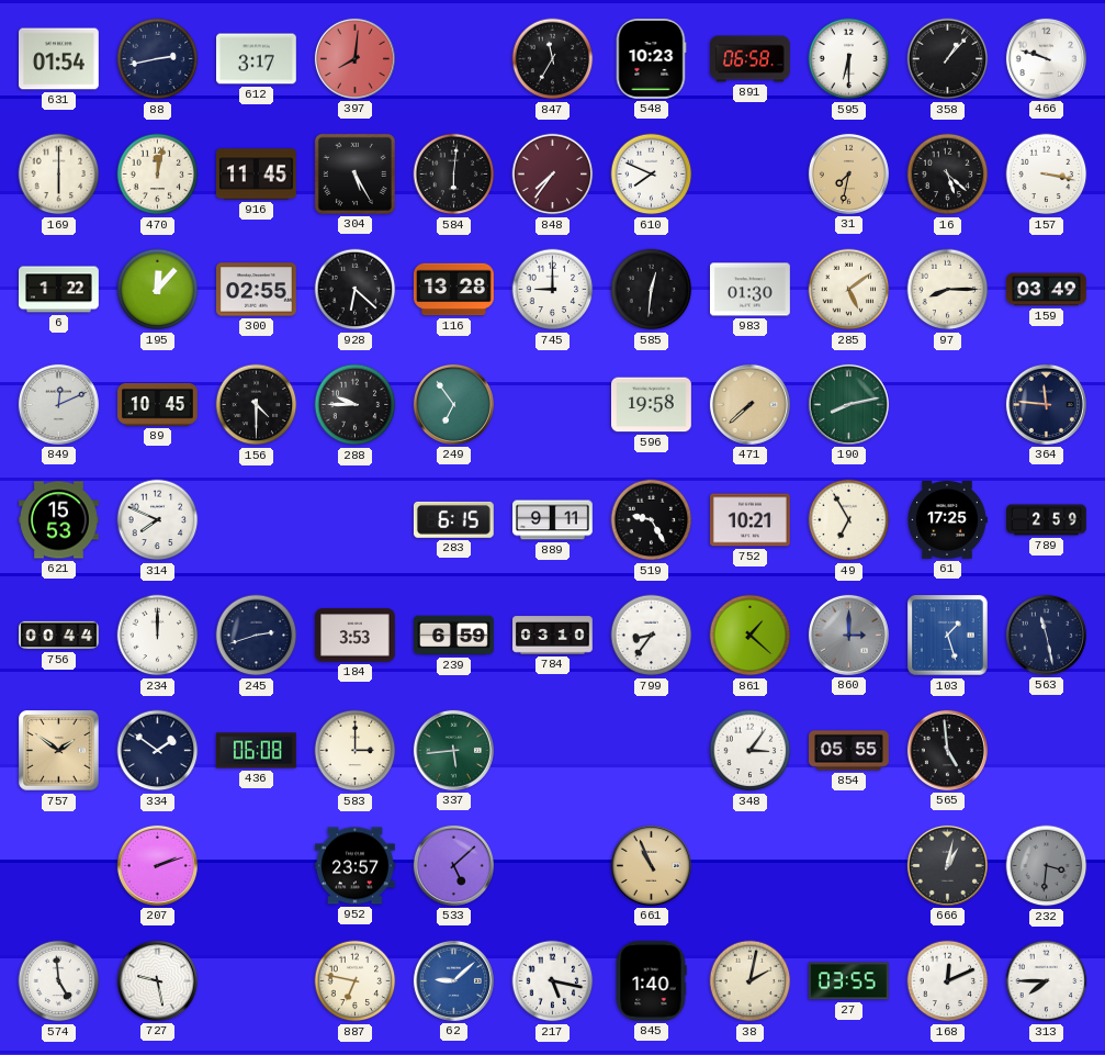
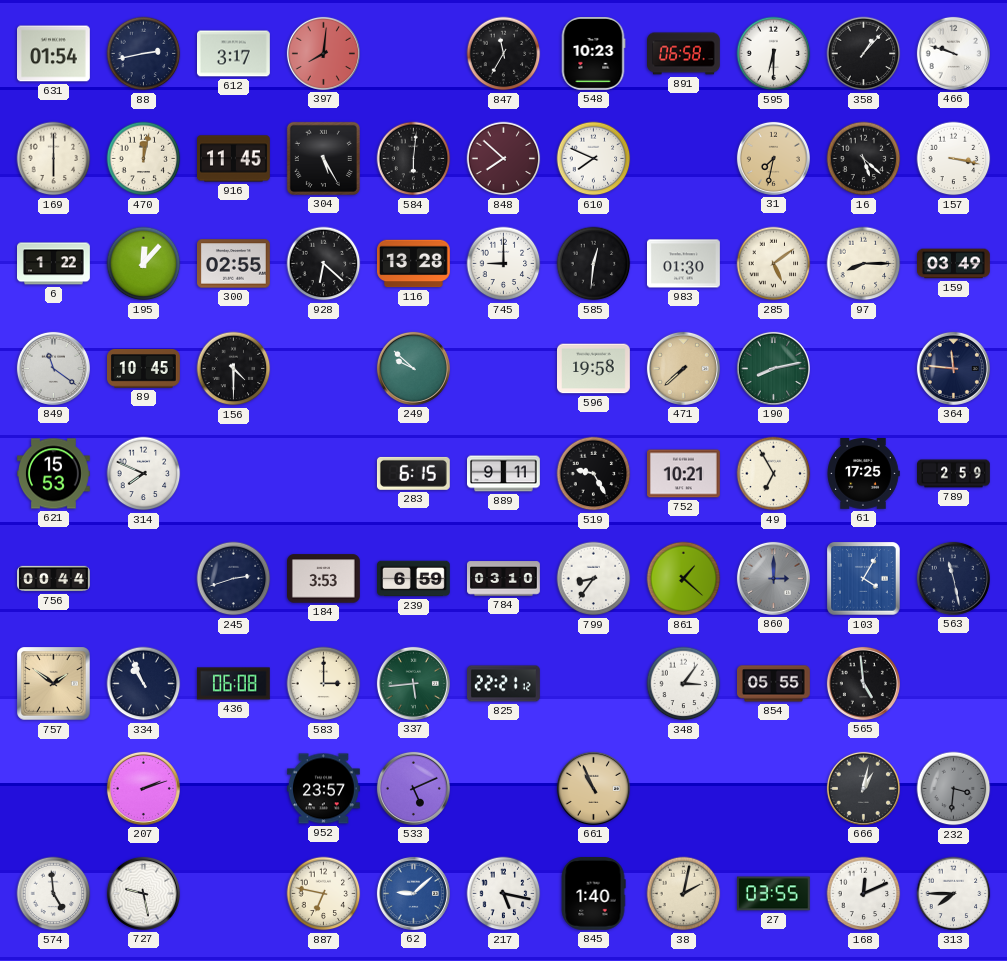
848: 7:36 -> 7:52 (504, 159)
849: 12:11 -> 11:21 (53, 368)
288: 9:45 -> none (356, 405)
249: 6:54 -> 9:52 (413, 368)
234: 12:00 -> none (158, 636)
103: 1:27 -> 4:05 (864, 579)
334: 1:51 -> 10:56 (144, 684)
825: none -> 22:21 (504, 684)
533: 5:08 -> 5:11 (413, 788)
